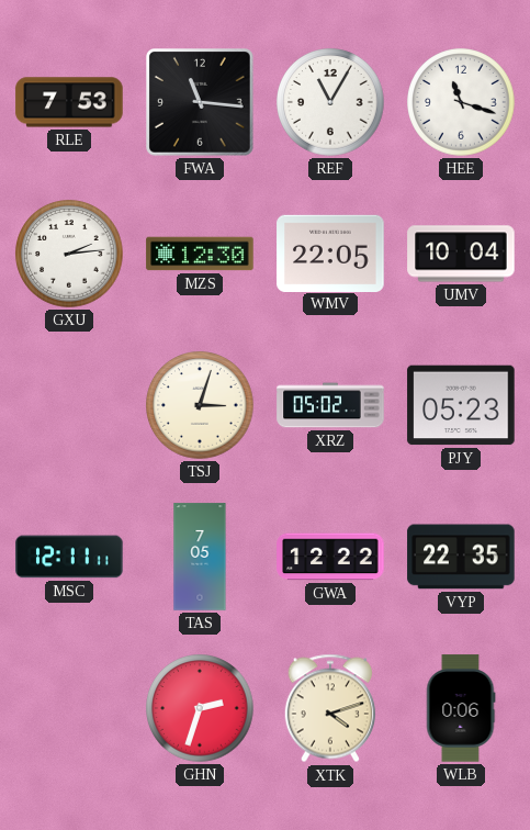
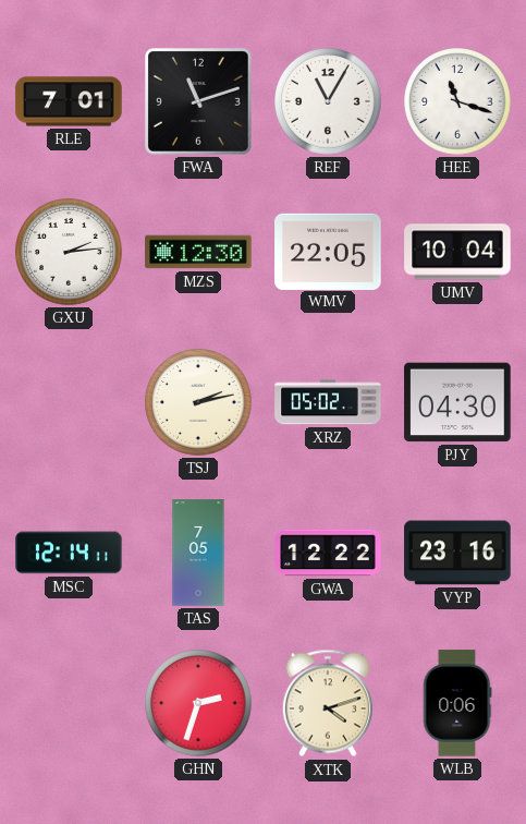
RLE: 7:53 -> 7:01 (69, 101)
FWA: 11:16 -> 11:12 (199, 102)
TSJ: 3:03 -> 2:13 (198, 402)
PJY: 05:23 -> 04:30 (457, 402)
MSC: 12:11 -> 12:14 (69, 553)
VYP: 22:35 -> 23:16 (457, 553)
